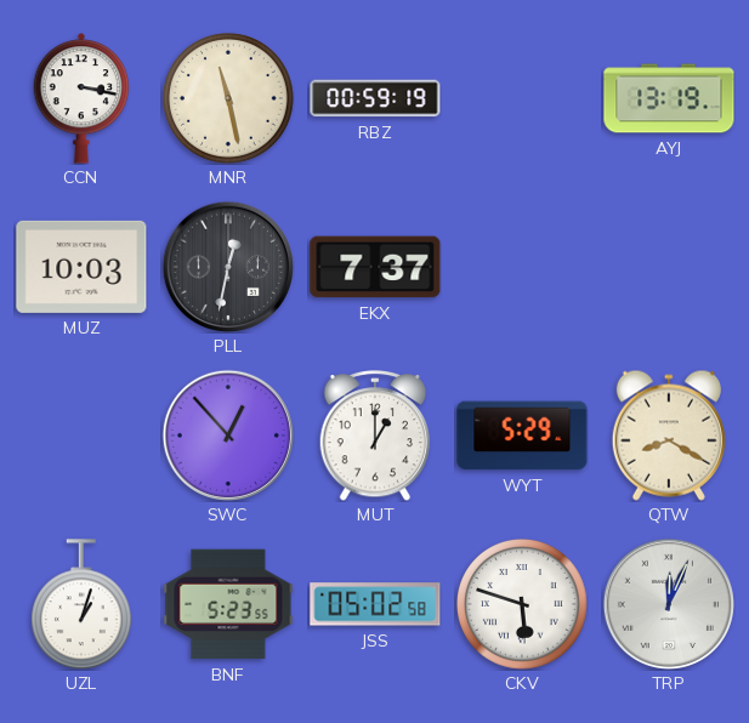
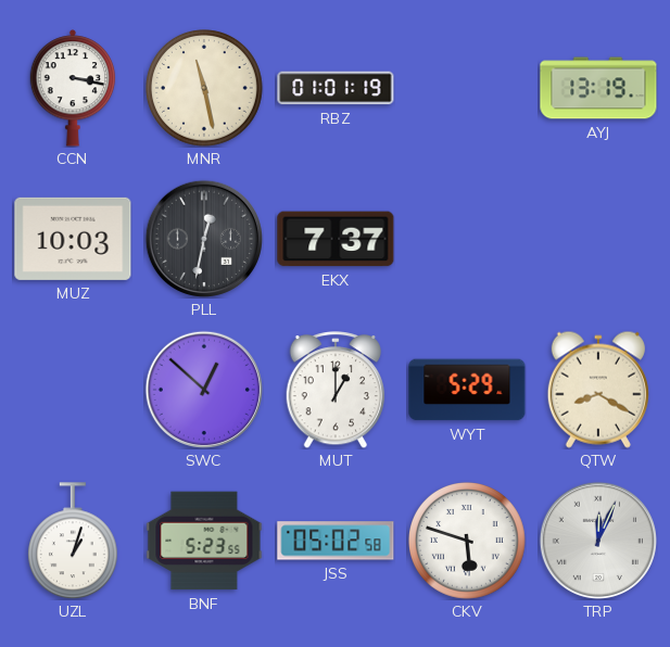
RBZ: 00:59 -> 01:01 (336, 88)
SWC: 12:53 -> 12:52 (204, 390)
